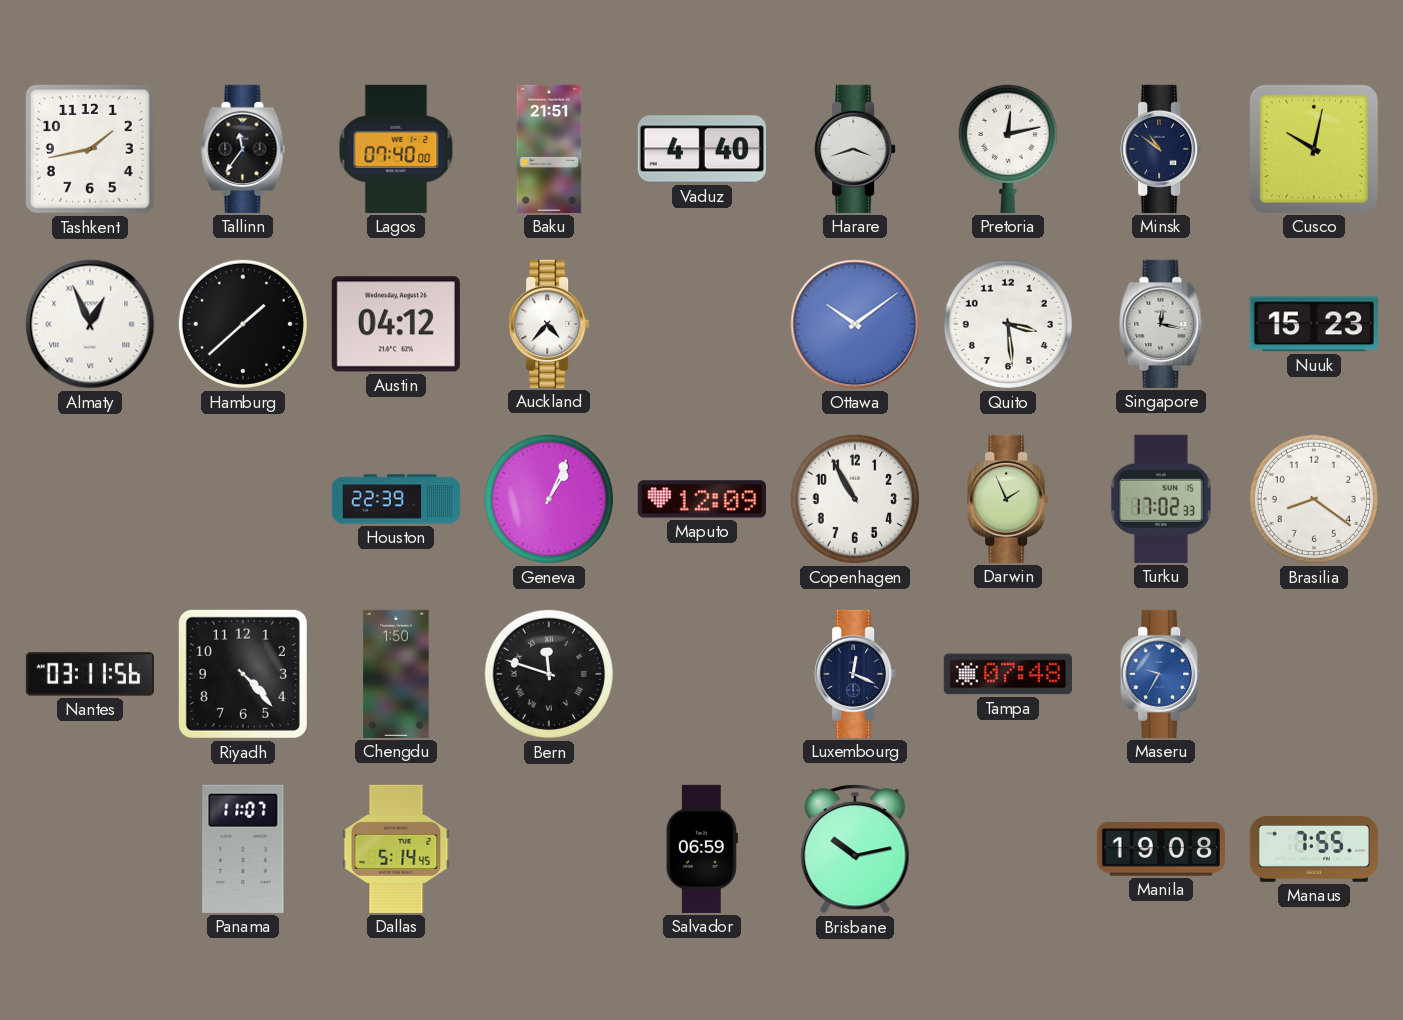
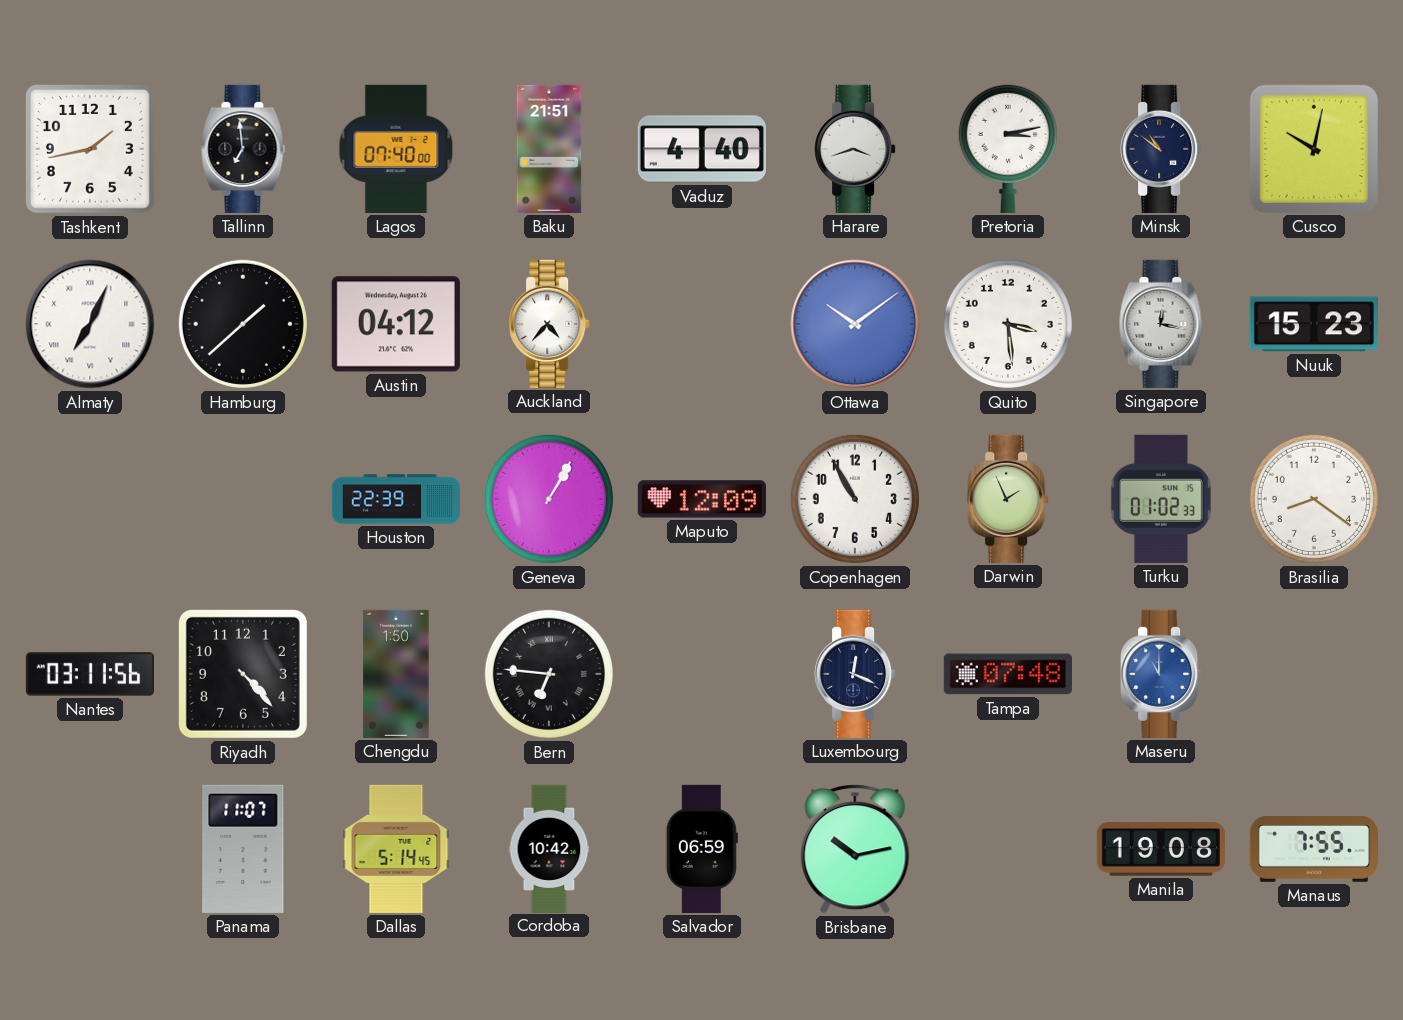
Tallinn: 11:36 -> 6:59 (243, 149)
Pretoria: 12:13 -> 3:13 (1008, 148)
Almaty: 12:56 -> 7:04 (90, 324)
Geneva: 1:04 -> 1:05 (549, 499)
Turku: 17:02 -> 01:02 (1161, 499)
Bern: 11:48 -> 6:46 (549, 674)
Maseru: 9:35 -> 11:00 (1161, 674)
Cordoba: none -> 10:42 (549, 848)
